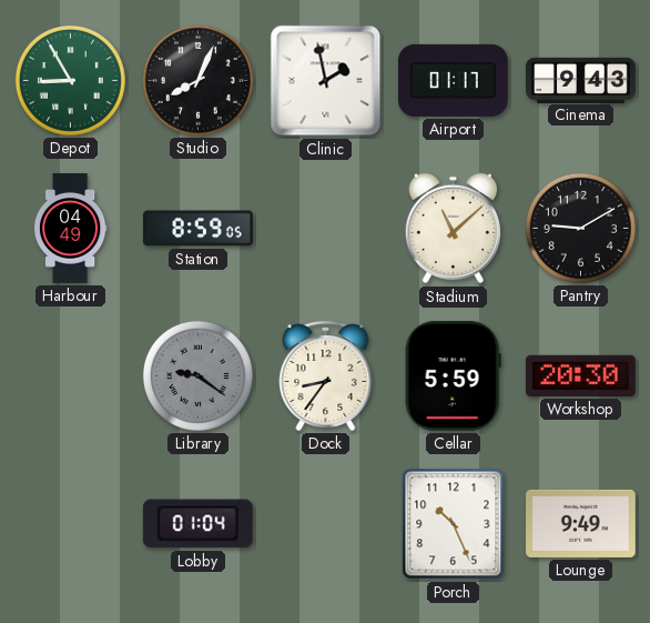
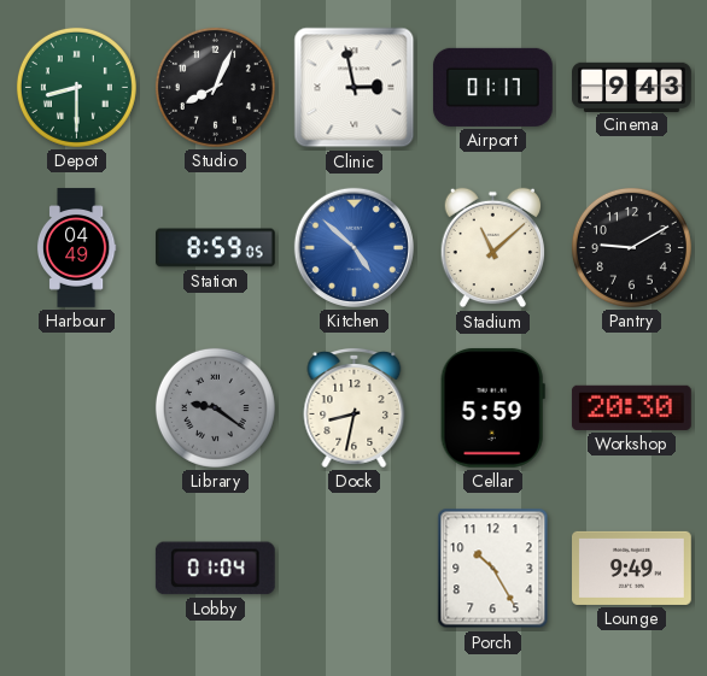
Depot: 8:55 -> 8:30 (76, 87)
Clinic: 1:58 -> 2:58 (355, 88)
Kitchen: none -> 4:52 (353, 247)
Dock: 8:36 -> 8:32 (355, 407)
Porch: 10:26 -> 10:25 (493, 569)
